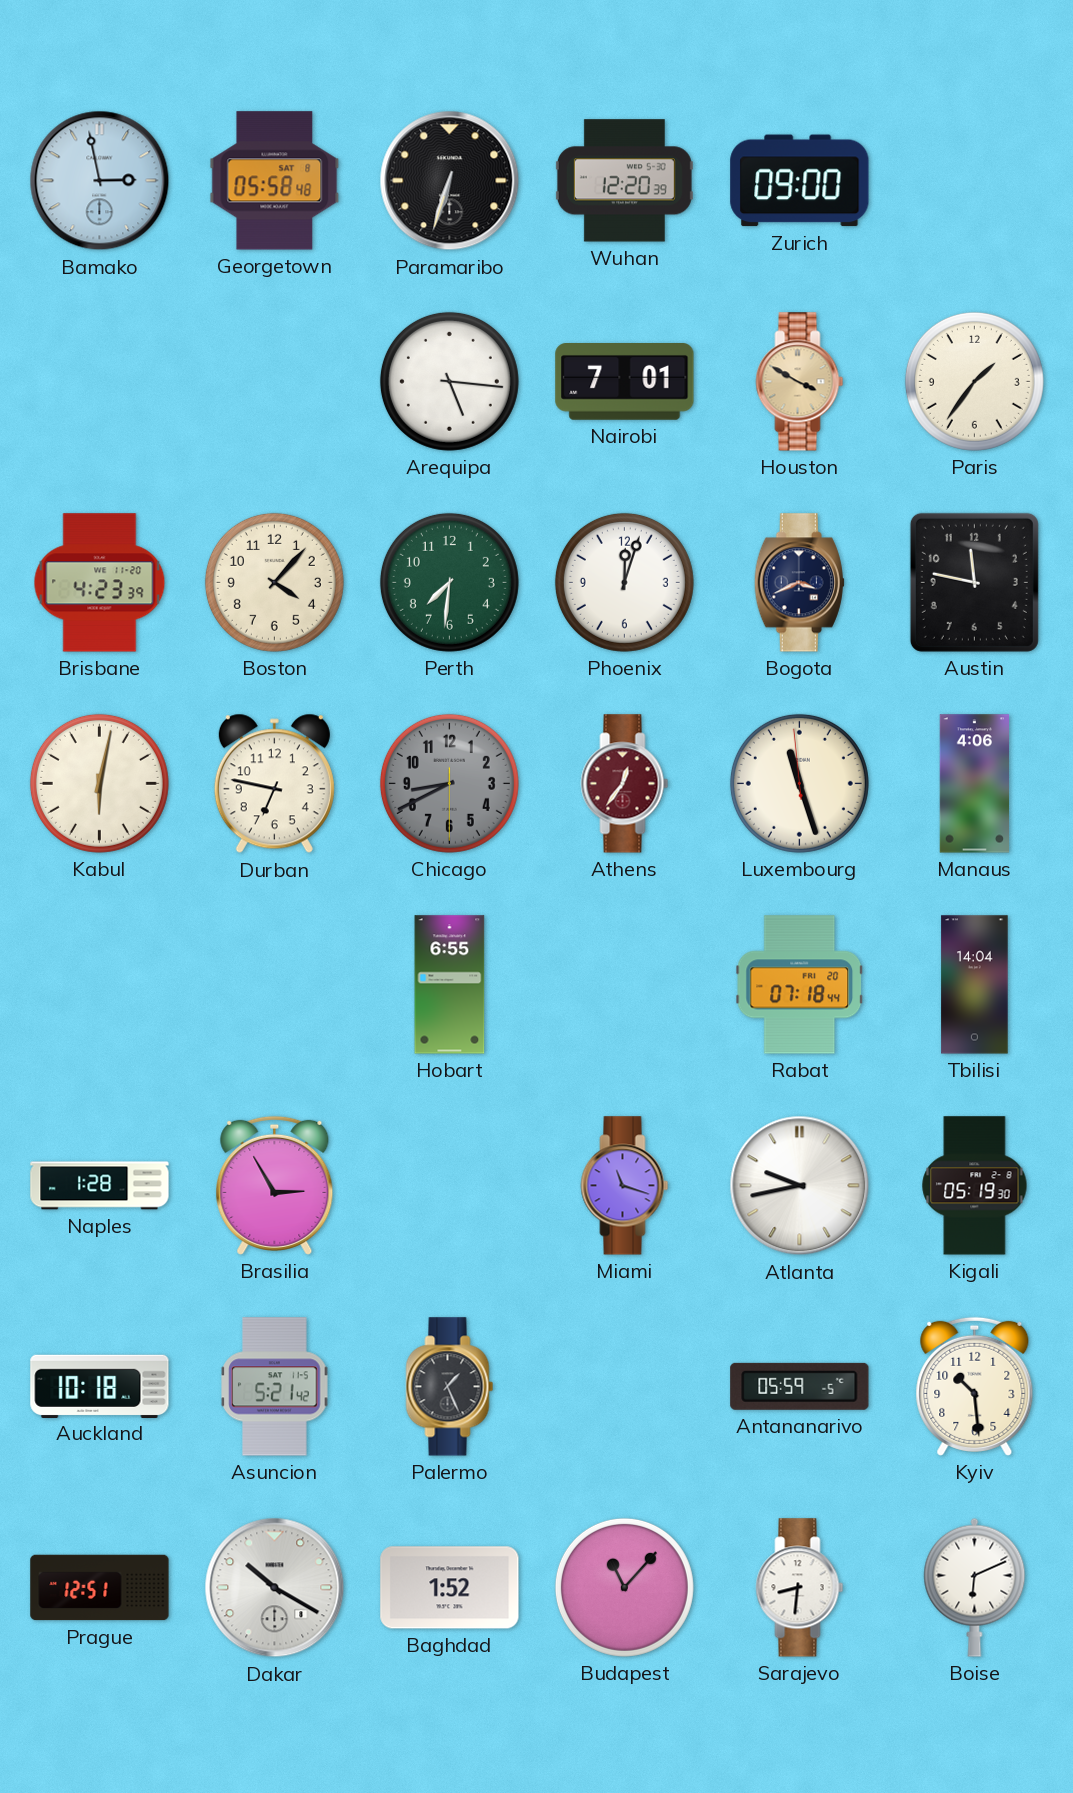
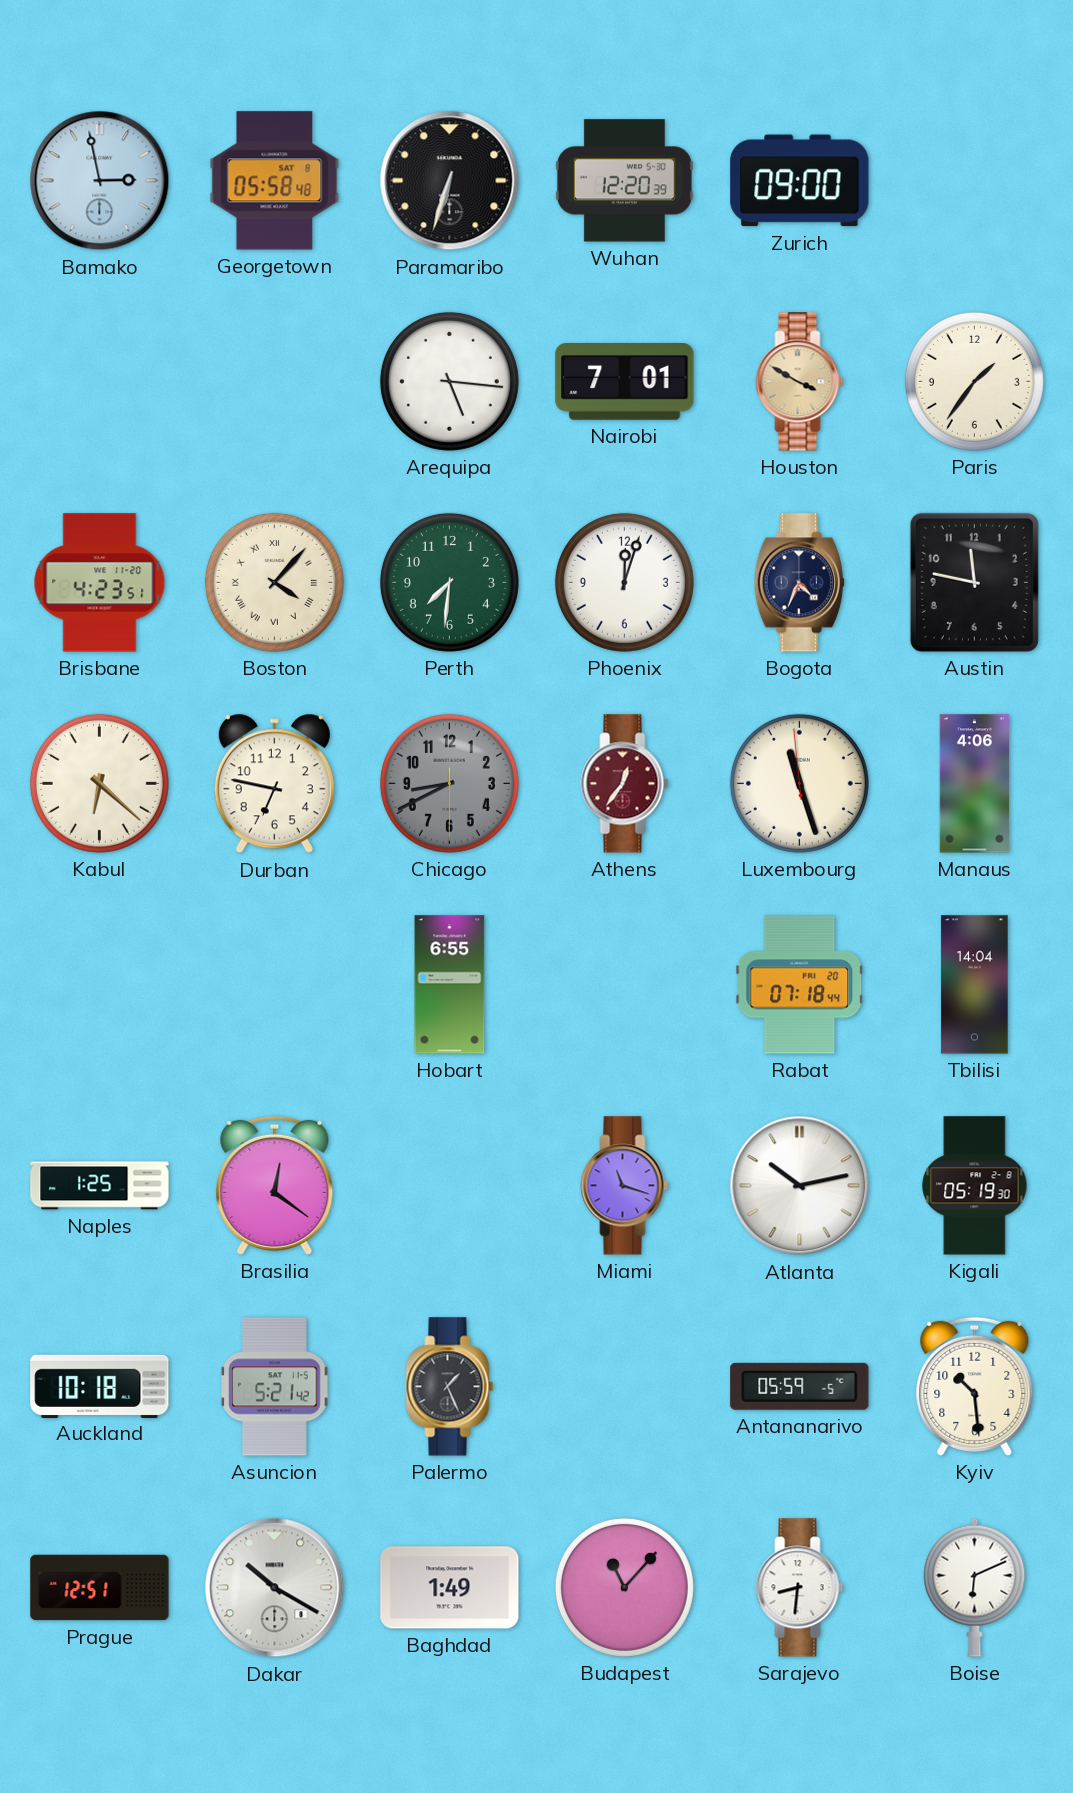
Brisbane: 4:23:39 -> 4:23:51 (100, 583)
Boston numerals: Arabic -> Roman (274, 582)
Bogota: 3:41 -> 4:34 (799, 583)
Kabul: 6:02 -> 6:22 (99, 783)
Naples: 1:28 -> 1:25 (100, 1186)
Brasilia: 2:55 -> 12:21 (275, 1185)
Atlanta: 9:43 -> 10:13 (800, 1186)
Baghdad: 1:52 -> 1:49 (450, 1588)
